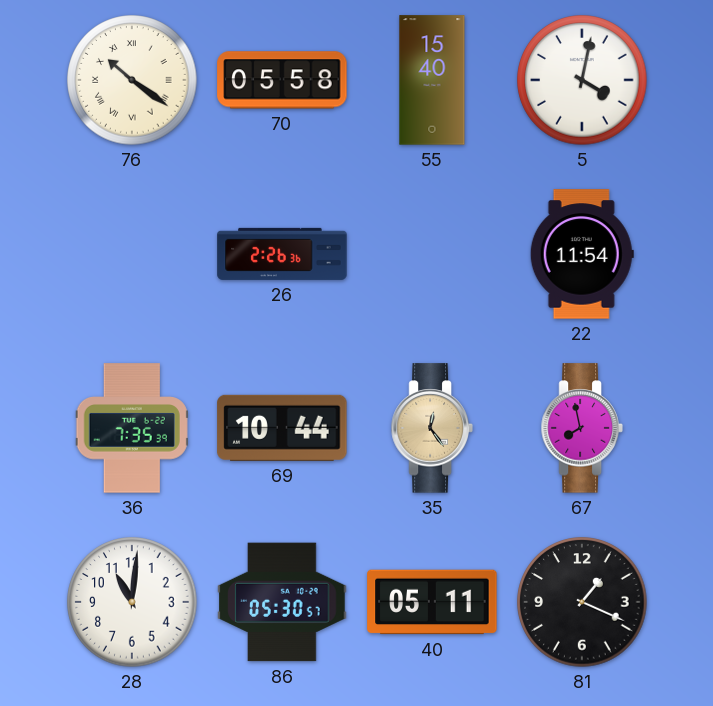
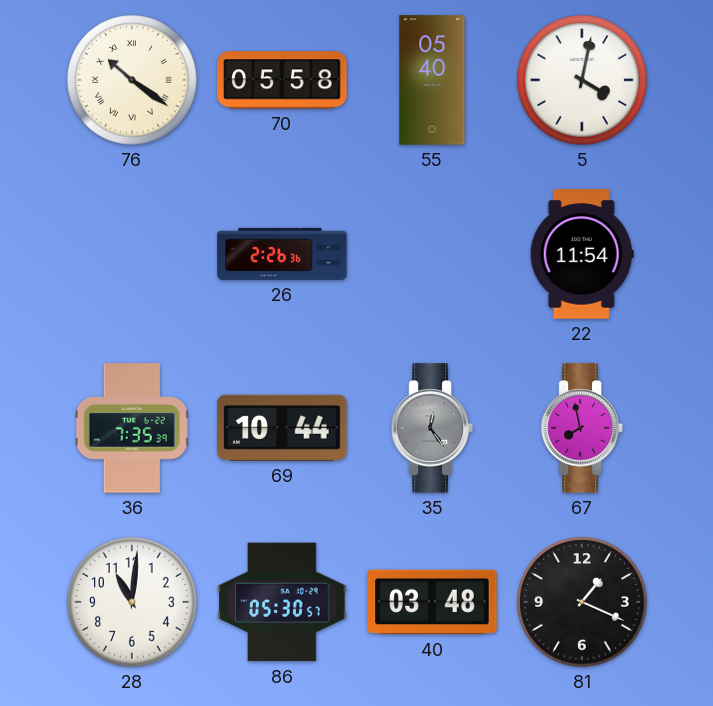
55: 15:40 -> 05:40 (432, 80)
35 dial: champagne -> grey (432, 428)
40: 05:11 -> 03:48 (432, 602)
